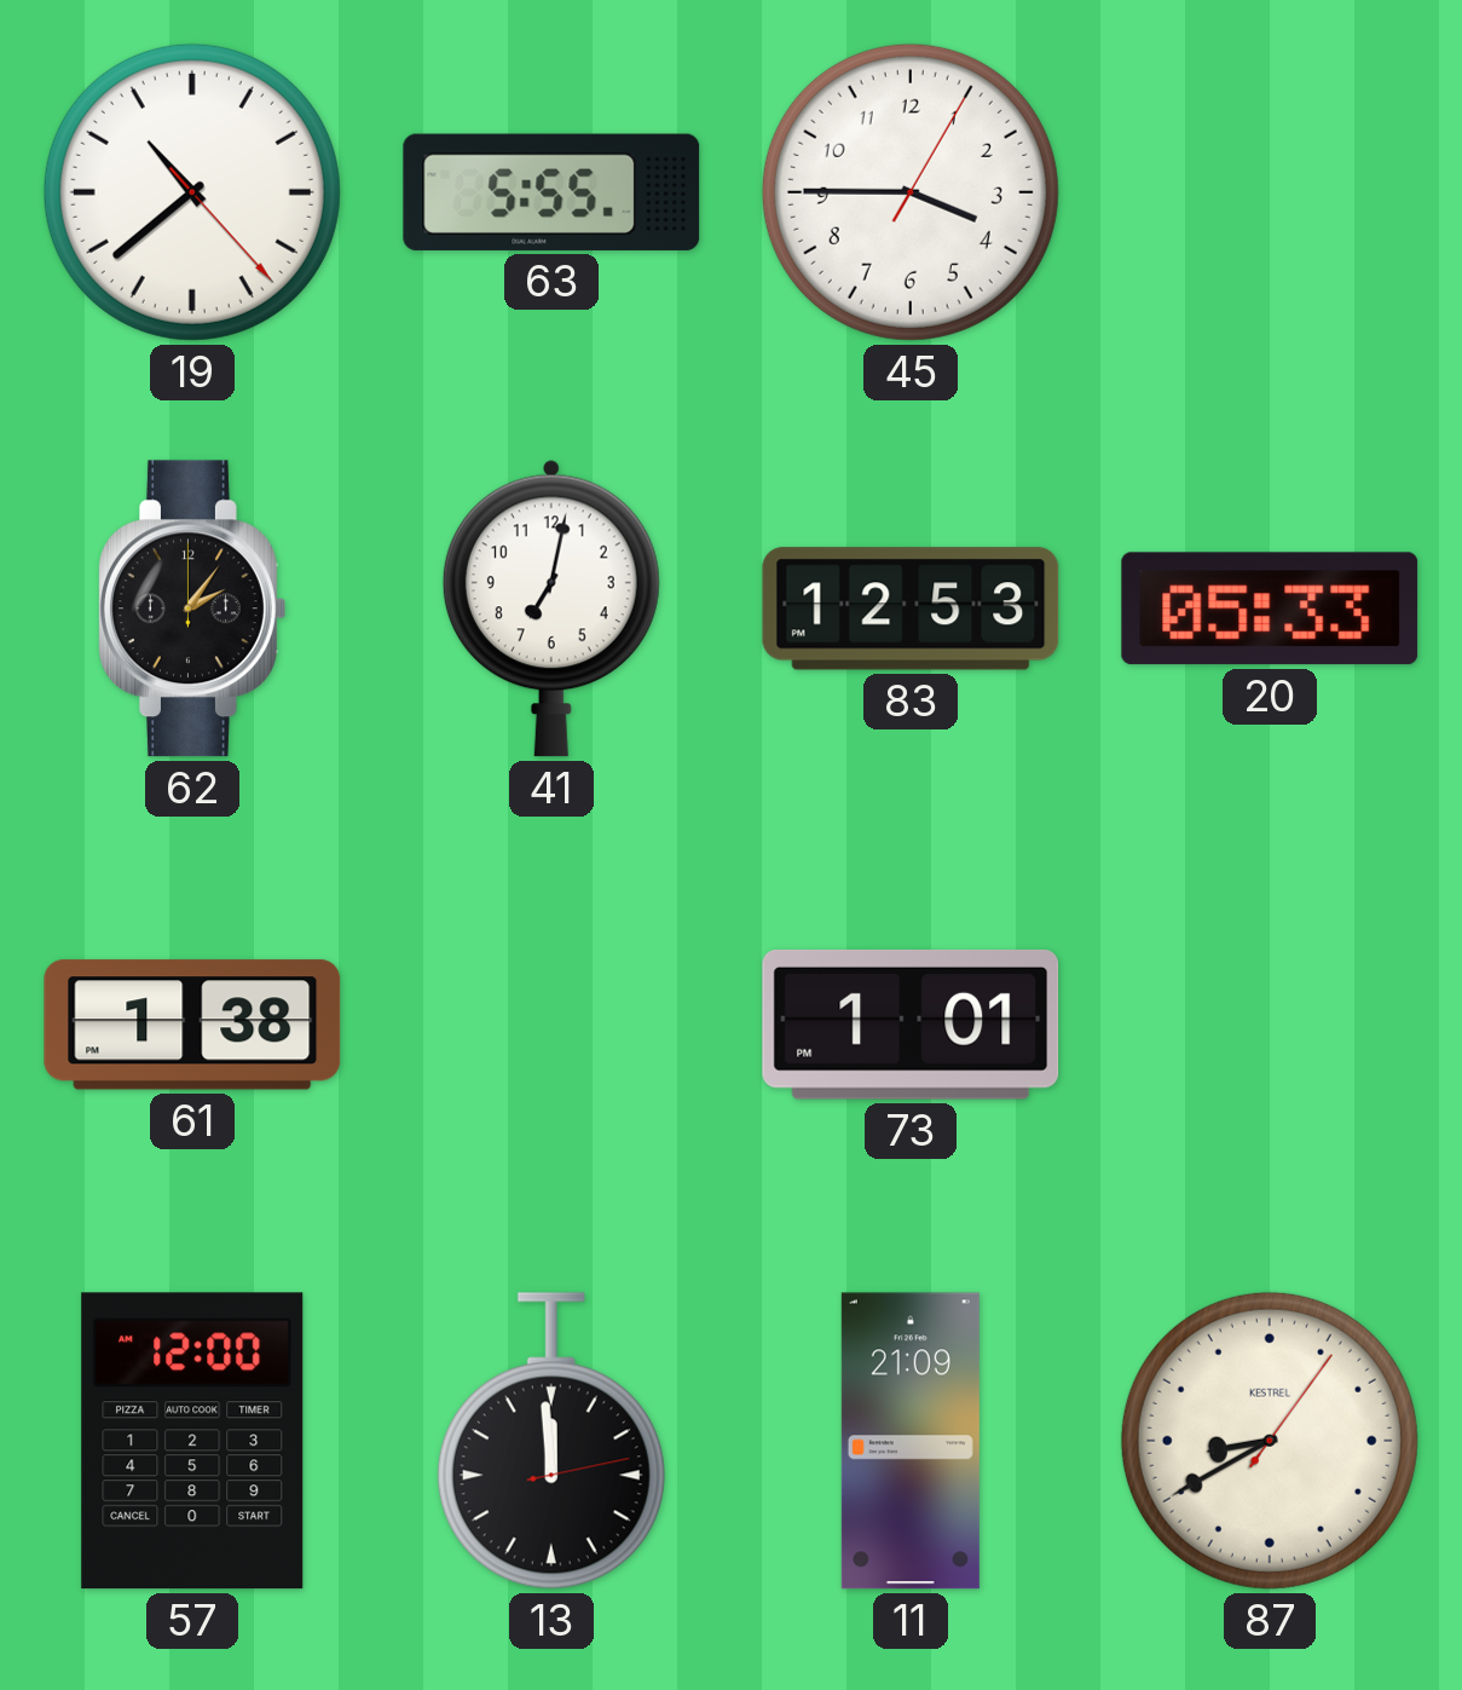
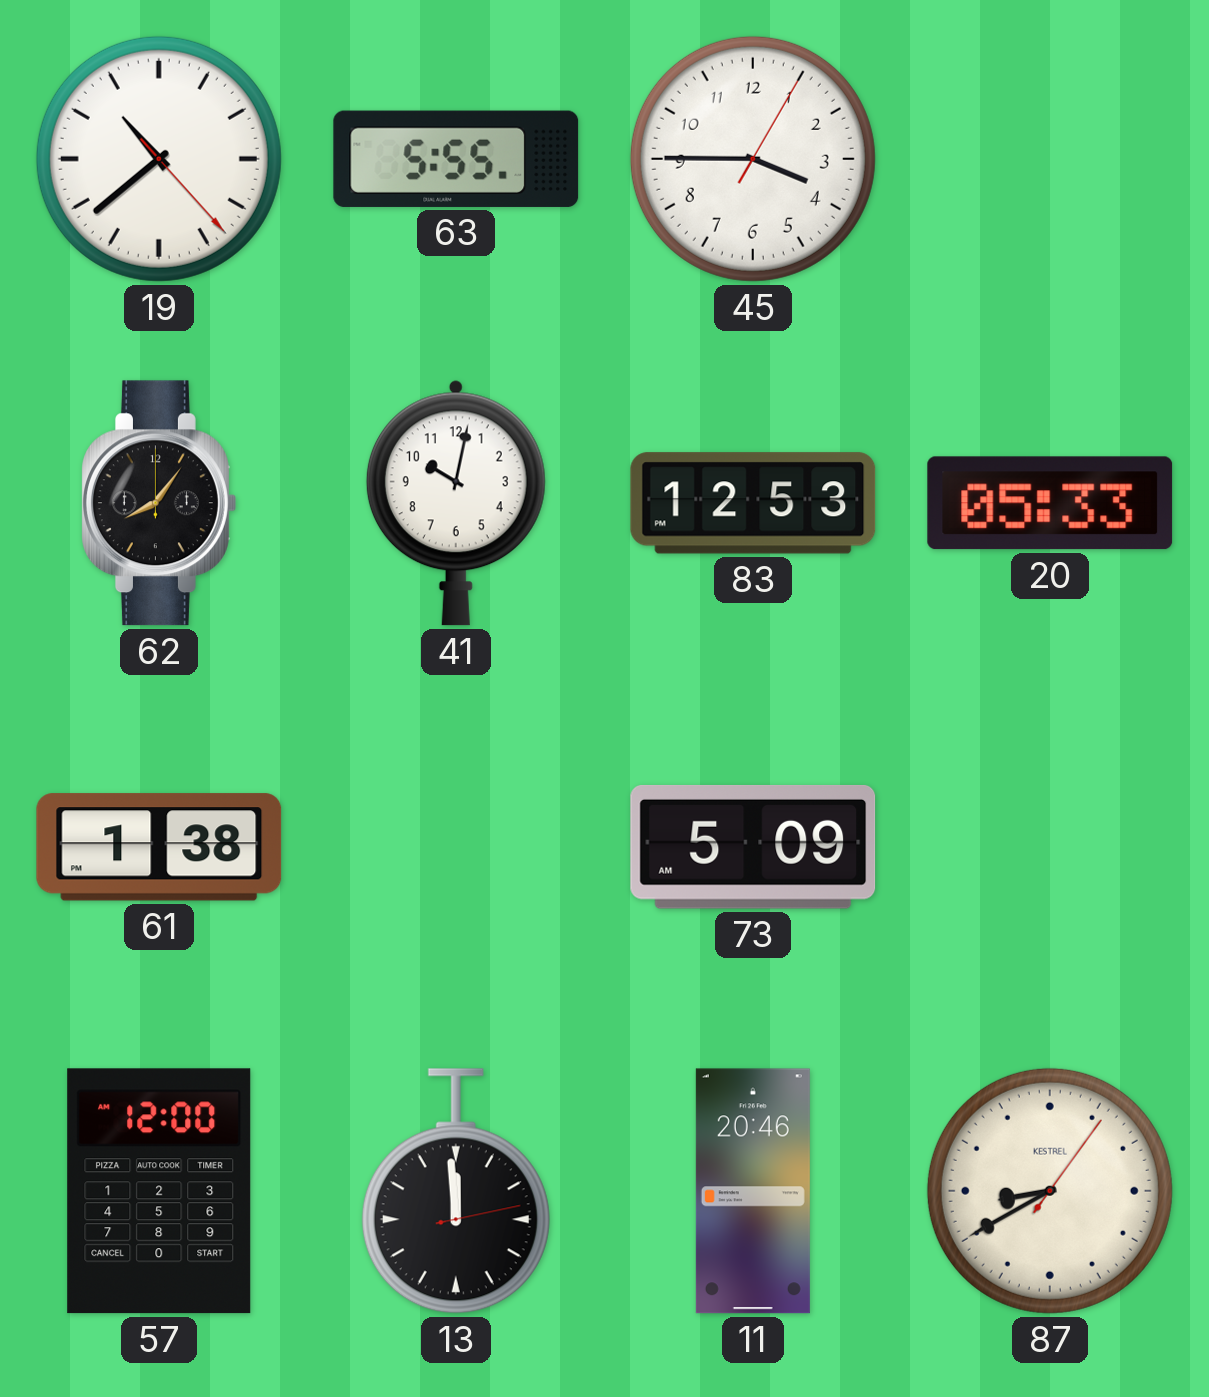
62: 2:06 -> 8:06 (159, 503)
41: 7:02 -> 10:02 (456, 503)
73: 1:01 -> 5:09 (753, 847)
11: 21:09 -> 20:46 (753, 1191)
